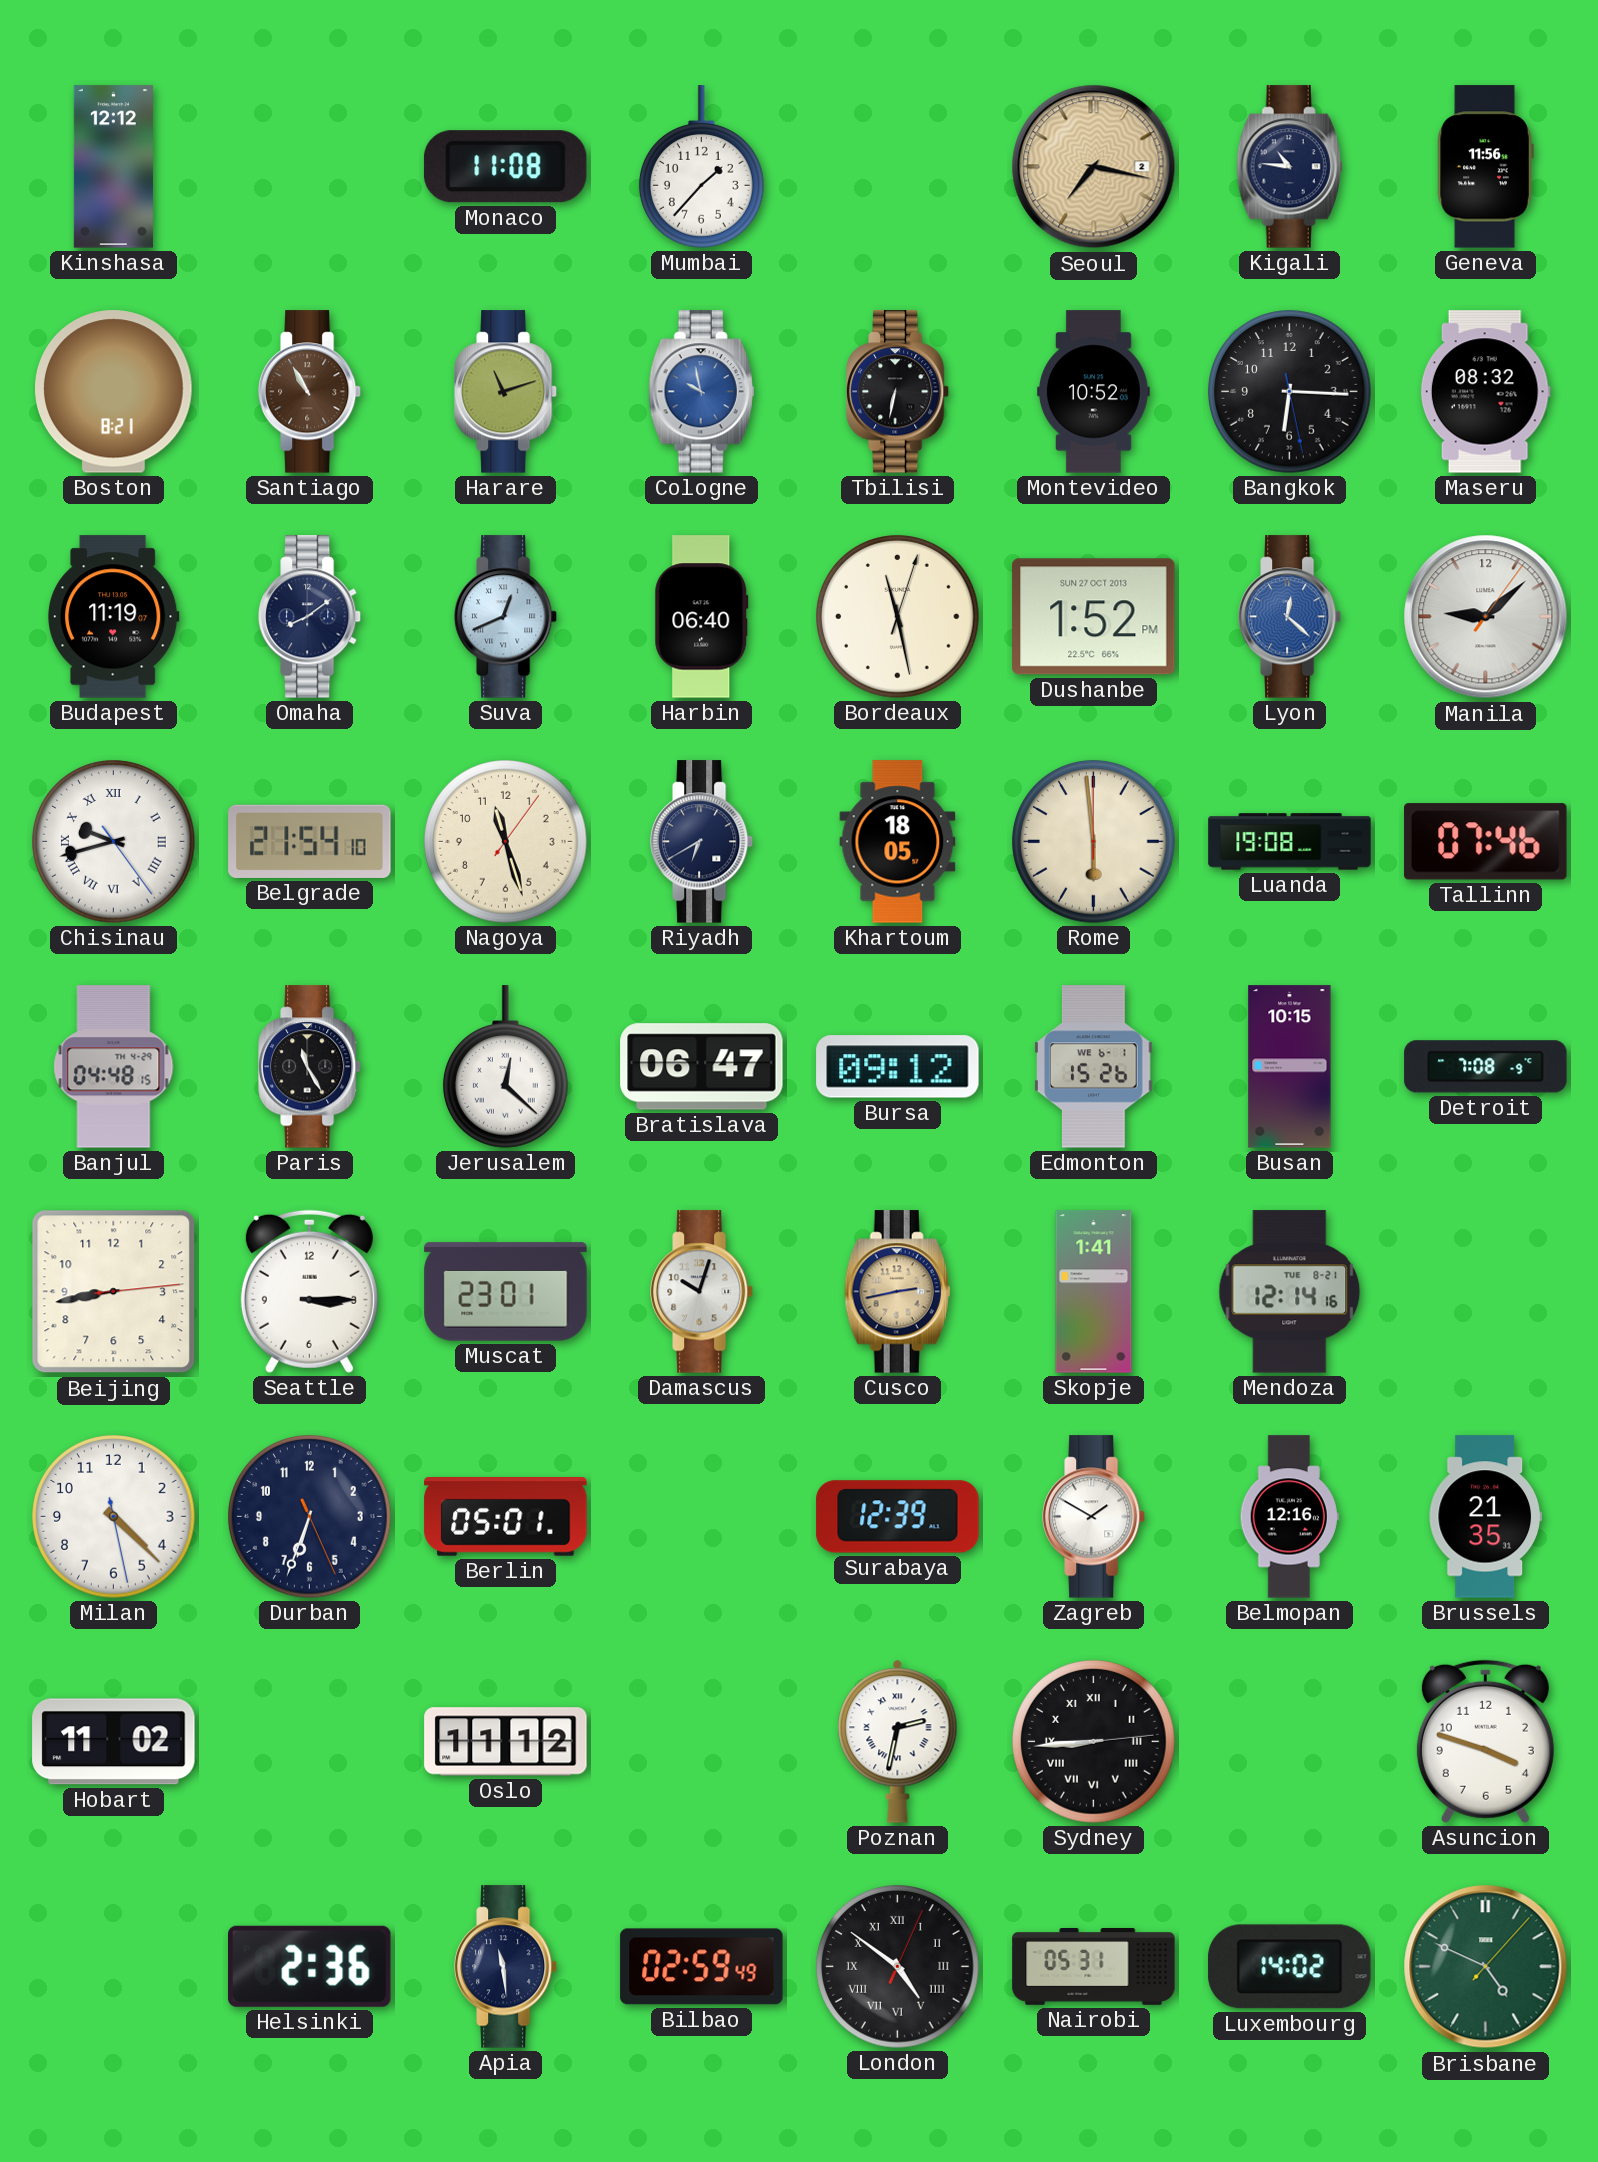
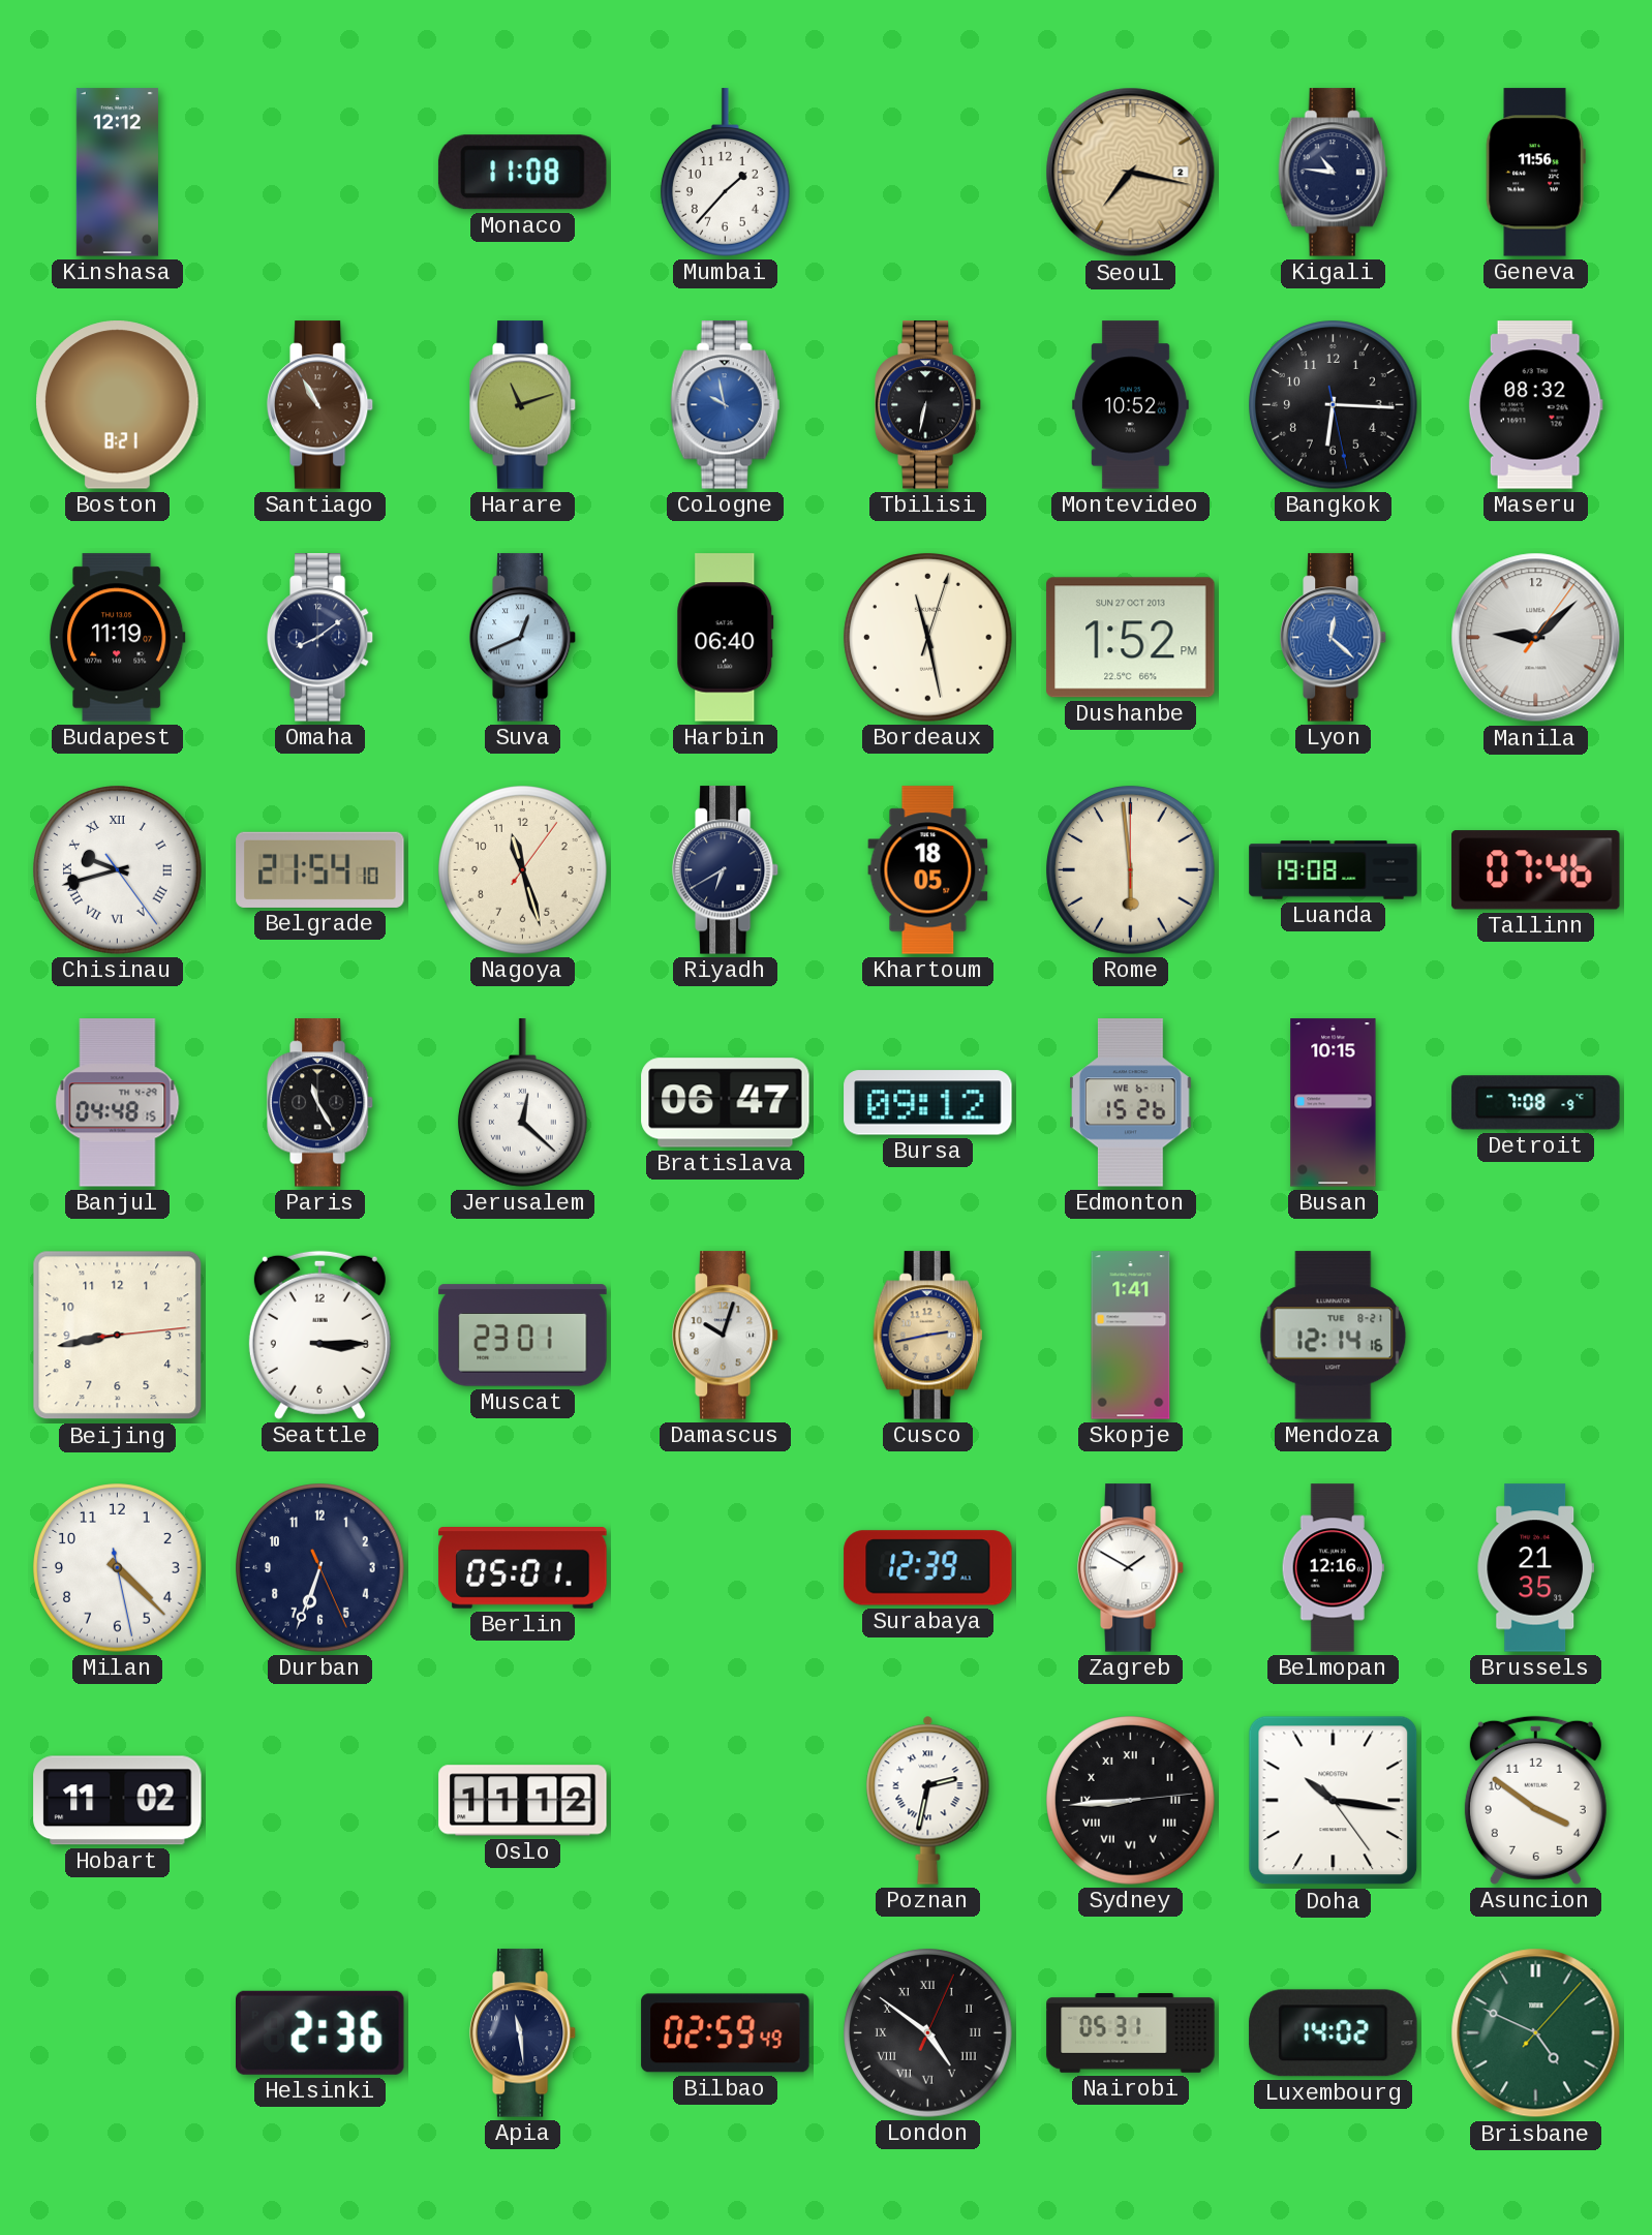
Doha: none -> 10:16 (1334, 1801)
Asuncion: 3:48 -> 3:51 (1535, 1800)
